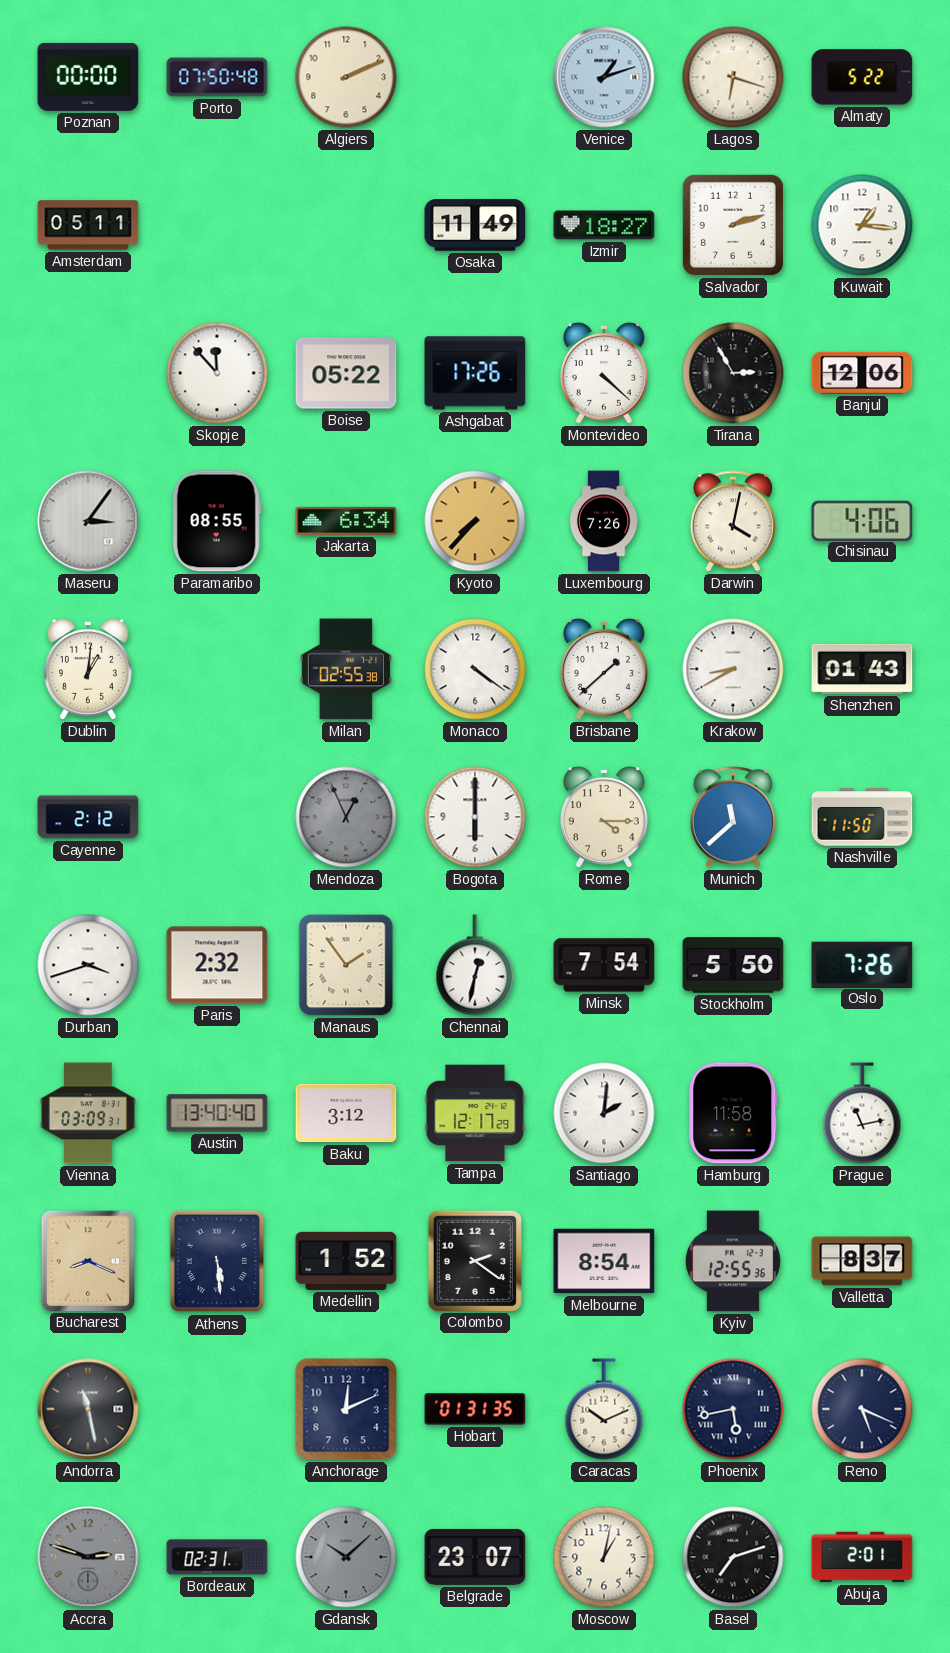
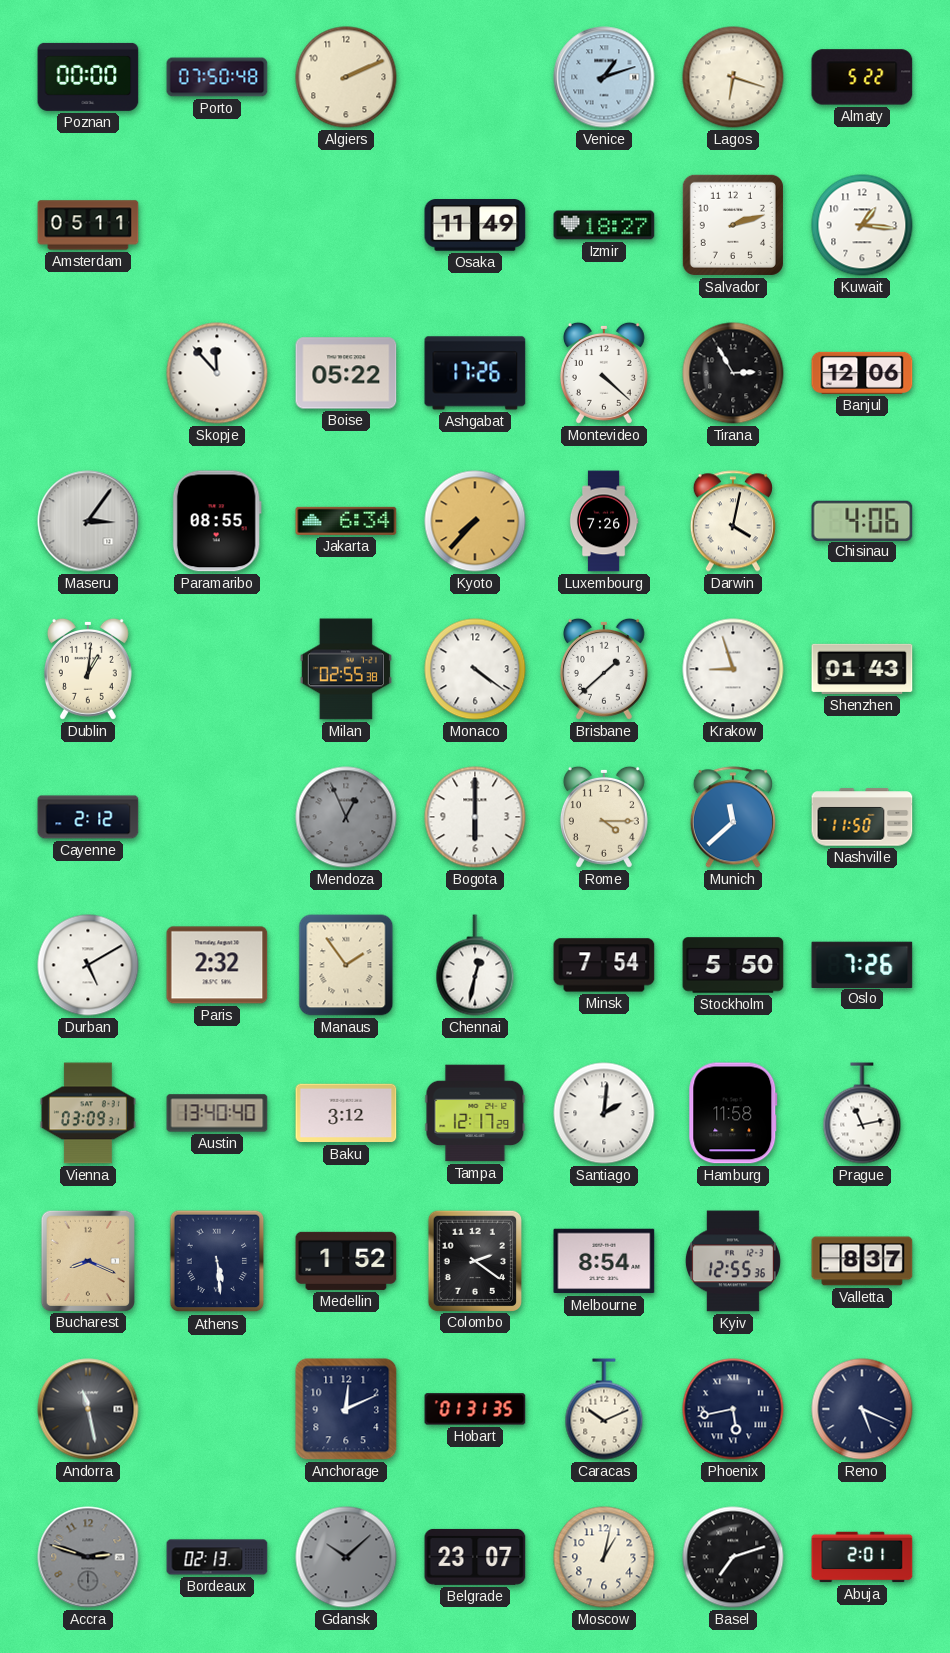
Krakow: 8:40 -> 8:57 (733, 669)
Durban: 3:42 -> 5:10 (88, 965)
Bordeaux: 02:31 -> 02:13 (217, 1557)
